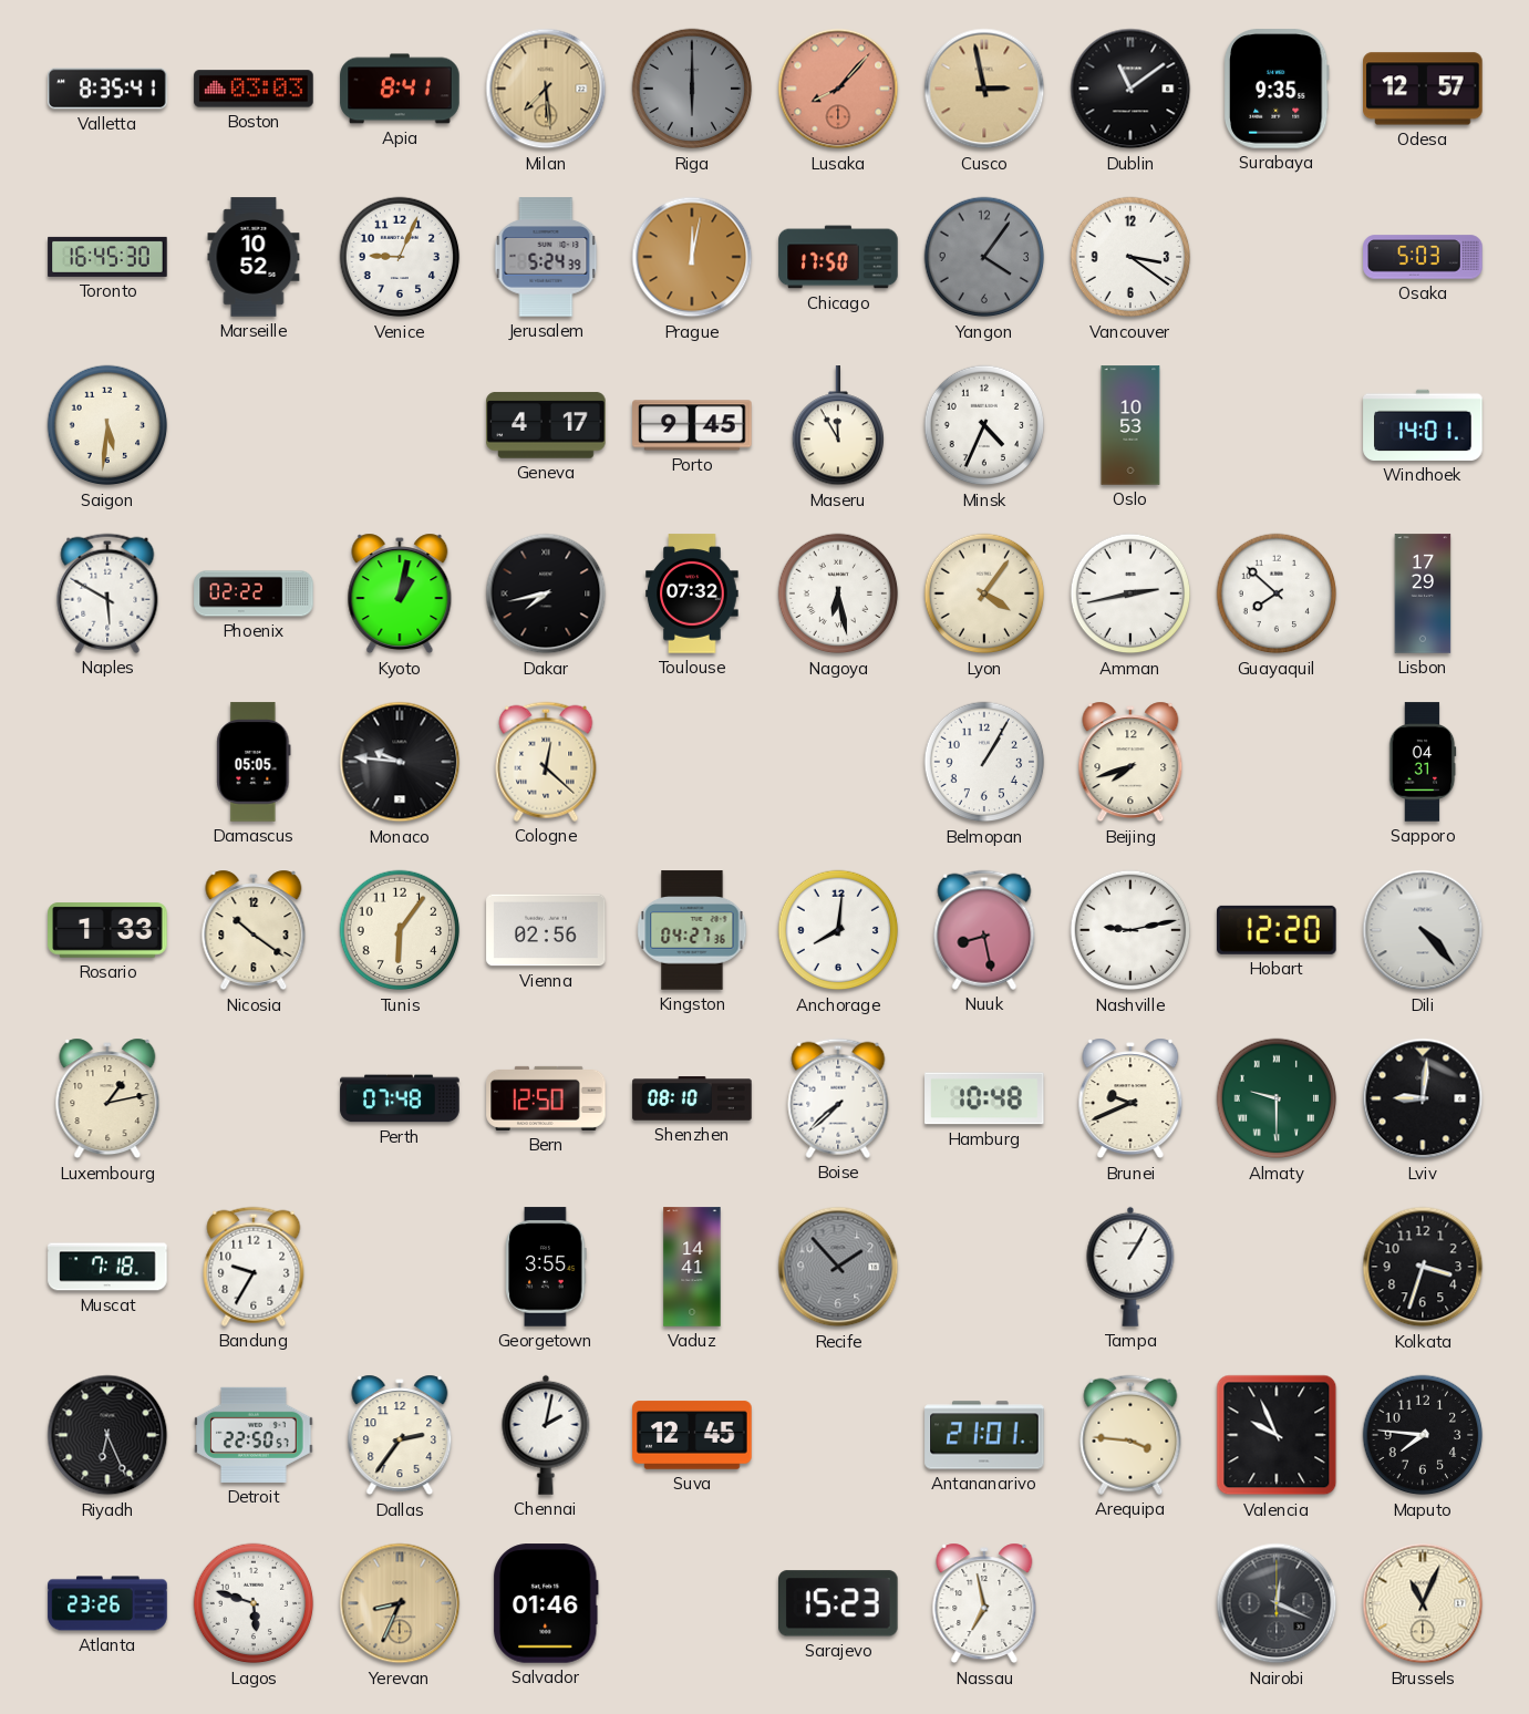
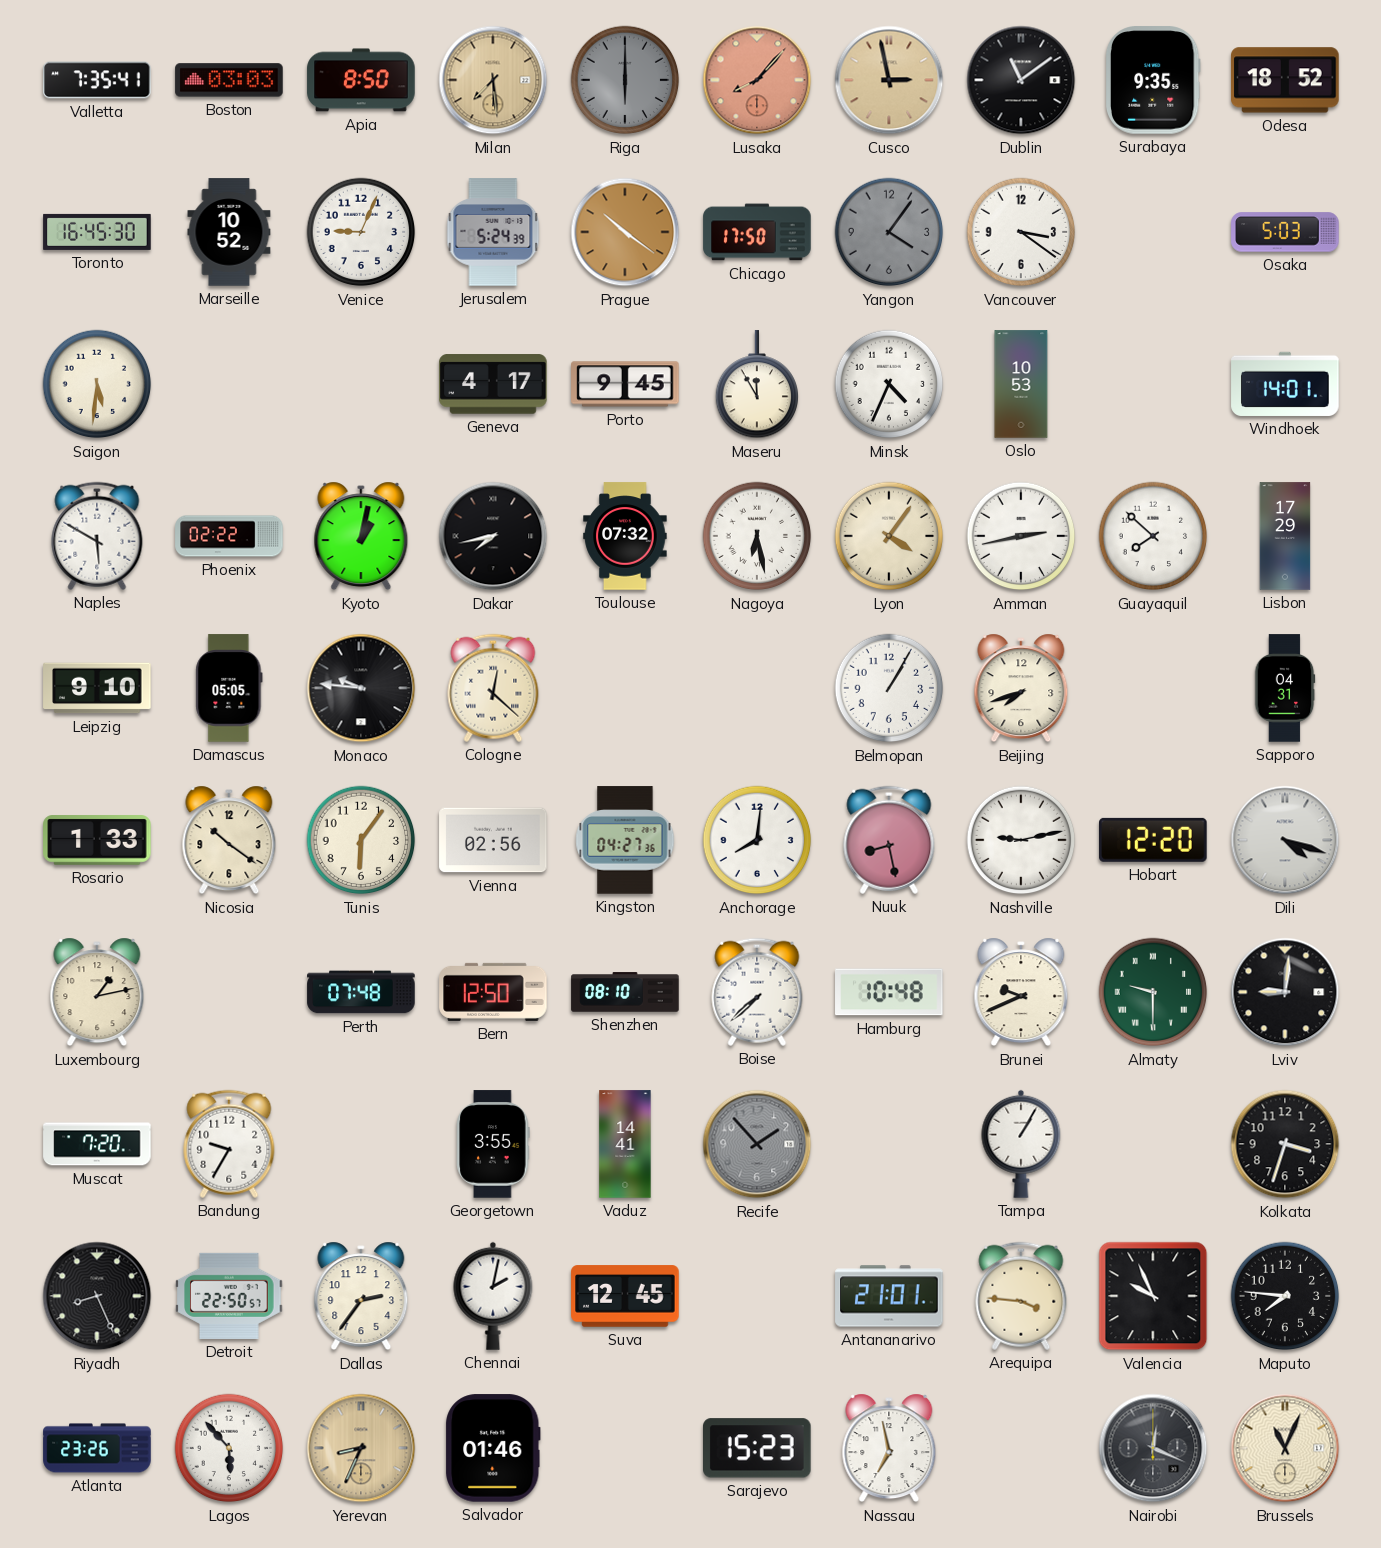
Valletta: 8:35 -> 7:35 (97, 80)
Apia: 8:41 -> 8:50 (361, 80)
Odesa: 12:57 -> 18:52 (1285, 80)
Prague: 12:02 -> 10:21 (625, 232)
Leipzig: none -> 9:10 (97, 688)
Dili: 4:23 -> 4:18 (1285, 840)
Muscat: 7:18 -> 7:20 (97, 1144)
Riyadh: 6:26 -> 8:26 (97, 1296)
Lagos: 5:48 -> 5:53 (229, 1448)
